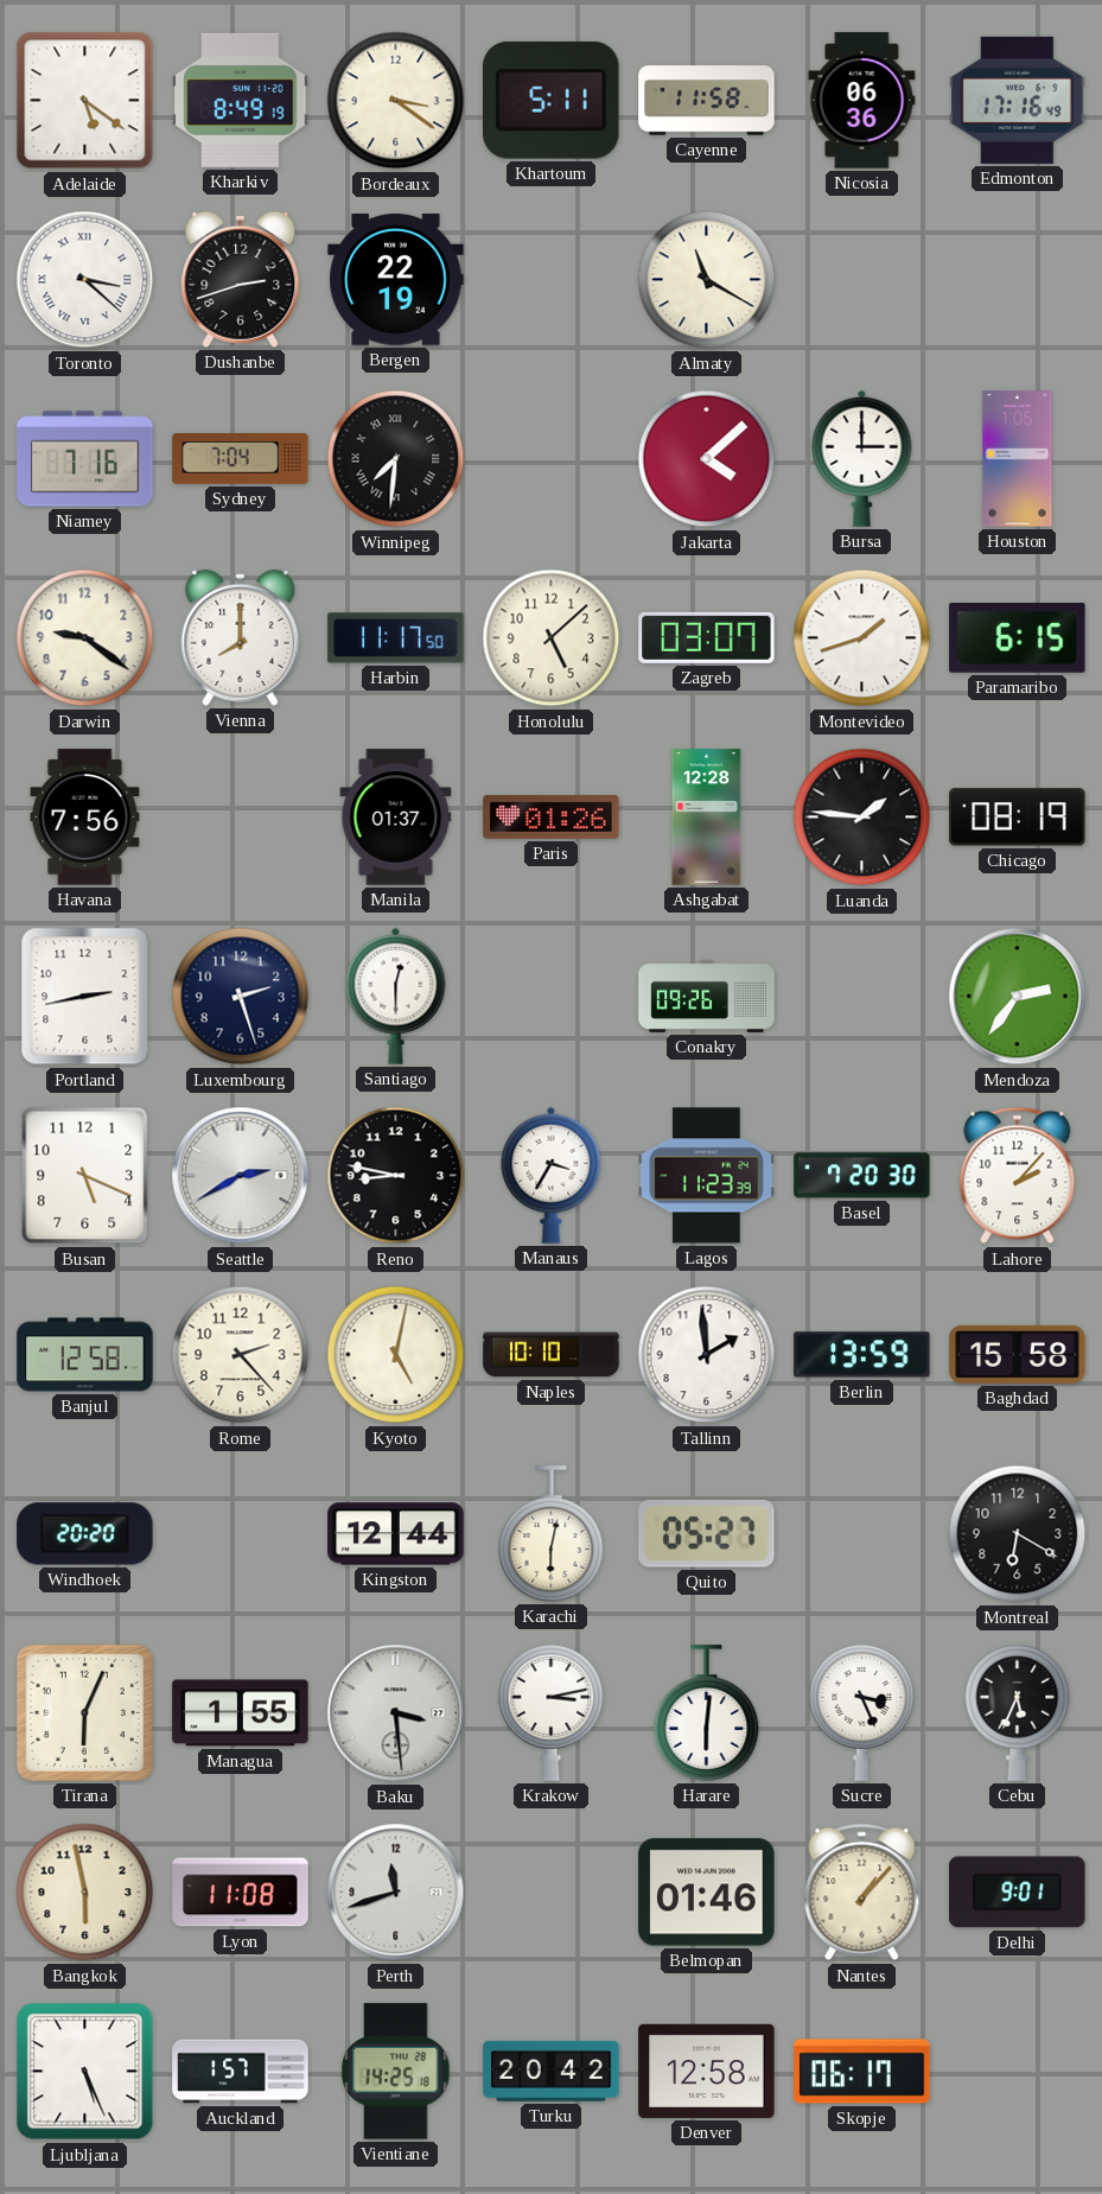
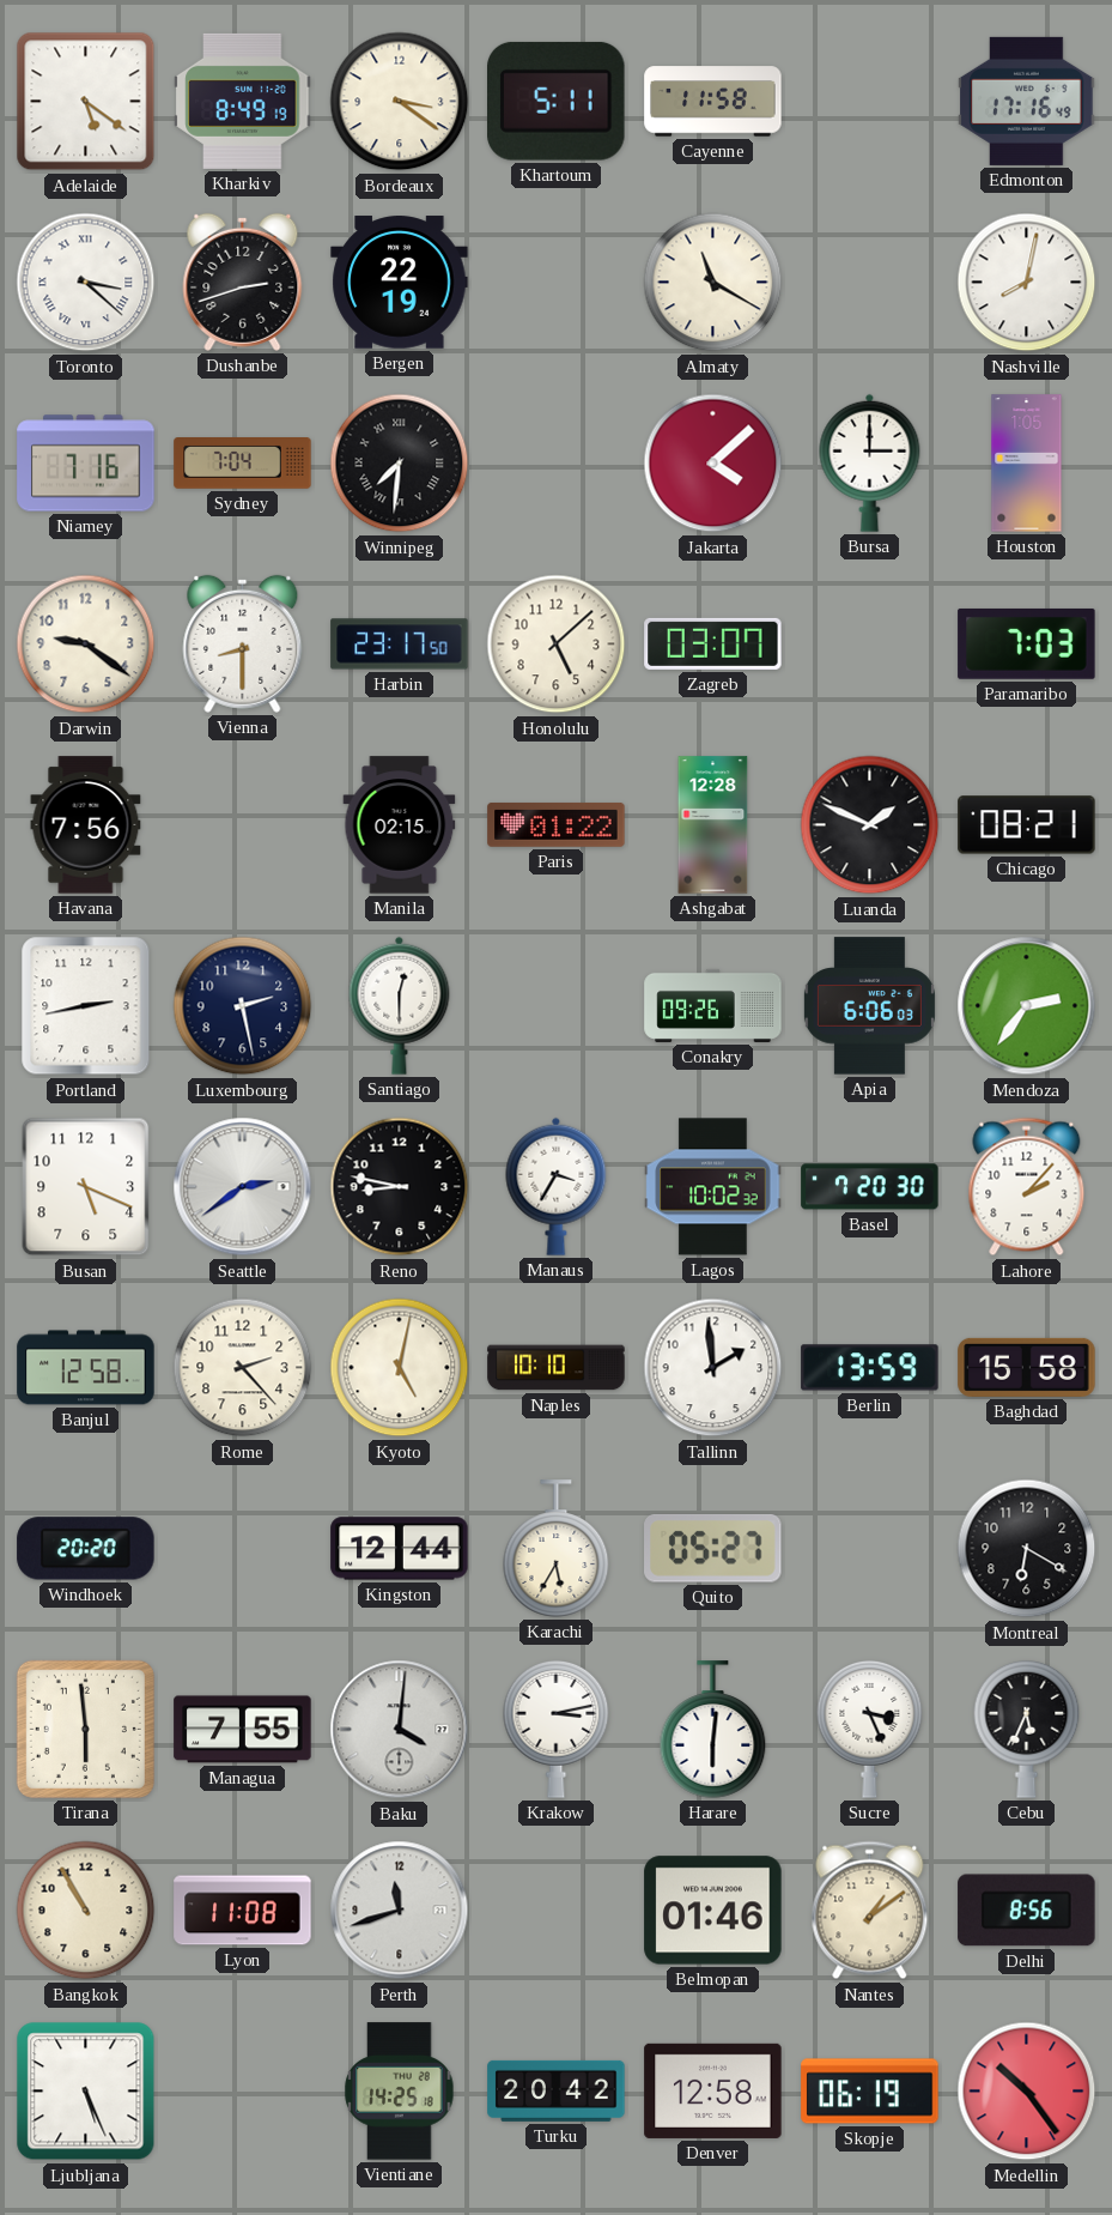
Nicosia: 06:36 -> none (862, 101)
Nashville: none -> 8:02 (1027, 283)
Vienna: 8:00 -> 8:30 (243, 643)
Harbin: 11:17 -> 23:17 (400, 644)
Montevideo: 1:42 -> none (862, 638)
Paramaribo: 6:15 -> 7:03 (1027, 644)
Manila: 01:37 -> 02:15 (400, 825)
Paris: 01:26 -> 01:22 (557, 825)
Luanda: 1:46 -> 1:49 (870, 825)
Chicago: 08:19 -> 08:21 (1027, 825)
Luxembourg: 2:27 -> 2:28 (243, 1006)
Apia: none -> 6:06 (869, 1006)
Seattle: 2:40 -> 2:39 (243, 1187)
Lagos: 11:23 -> 10:02 (713, 1187)
Karachi: 6:02 -> 5:35 (557, 1549)
Tirana: 6:04 -> 5:59 (85, 1729)
Managua: 1:55 -> 7:55 (243, 1730)
Baku: 3:29 -> 4:01 (400, 1730)
Bangkok: 5:58 -> 10:55 (86, 1911)
Nantes: 1:07 -> 1:09 (870, 1911)
Delhi: 9:01 -> 8:56 (1027, 1911)
Auckland: 1:57 -> none (241, 2072)
Skopje: 06:17 -> 06:19 (870, 2092)
Medellin: none -> 10:24 (1027, 2092)
